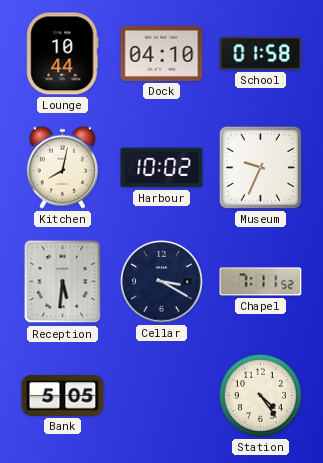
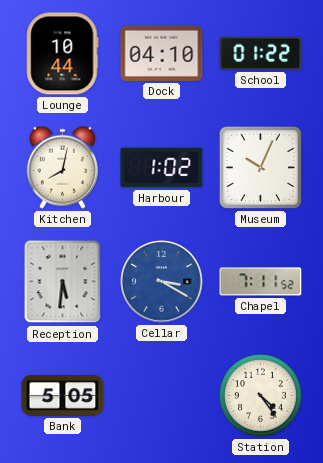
School: 01:58 -> 01:22 (261, 53)
Harbour: 10:02 -> 1:02 (162, 168)
Museum: 9:34 -> 10:04 (260, 167)
Cellar dial: navy -> blue (162, 282)
